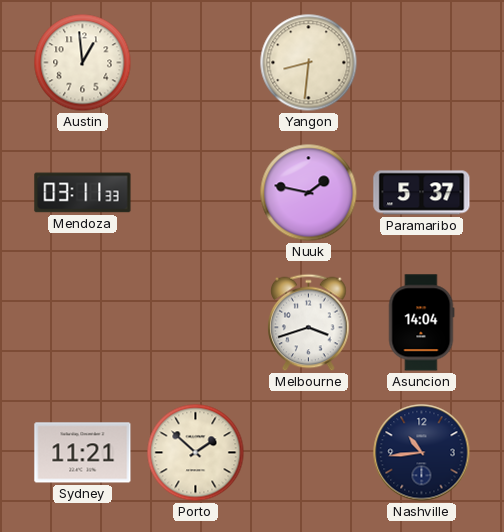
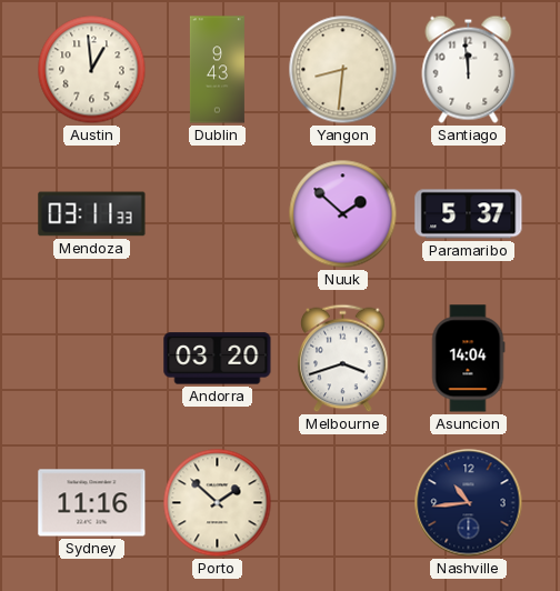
Dublin: none -> 9:43 (217, 70)
Santiago: none -> 11:59 (469, 69)
Nuuk: 1:47 -> 1:52 (343, 214)
Andorra: none -> 03:20 (218, 359)
Sydney: 11:21 -> 11:16 (92, 503)
